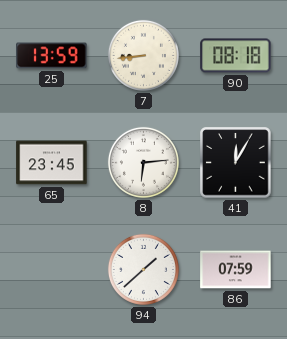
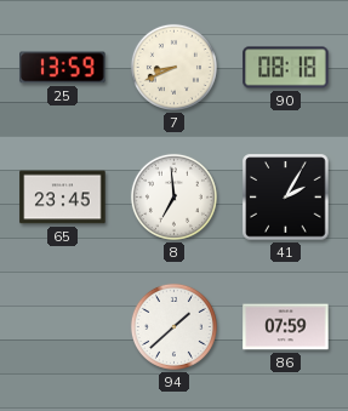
7: 8:44 -> 8:41 (173, 67)
8: 6:14 -> 6:59 (173, 196)
41: 12:05 -> 2:05 (286, 198)
